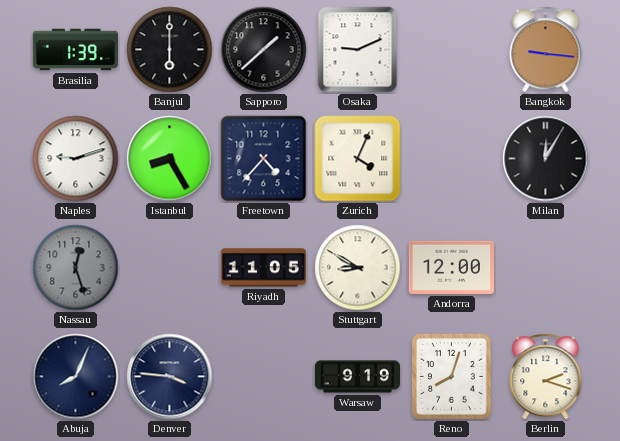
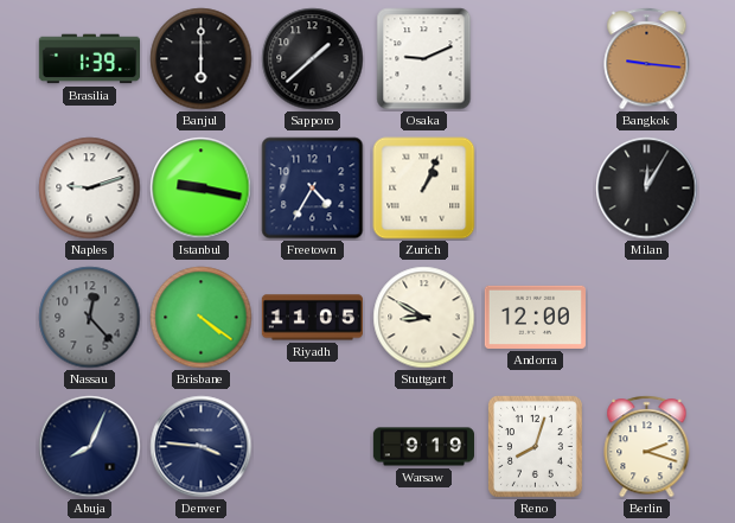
Istanbul: 8:25 -> 9:17 (202, 189)
Freetown: 4:37 -> 4:35 (313, 189)
Zurich: 4:04 -> 1:04 (424, 189)
Nassau: 12:27 -> 12:23 (90, 318)
Brisbane: none -> 4:21 (202, 318)
